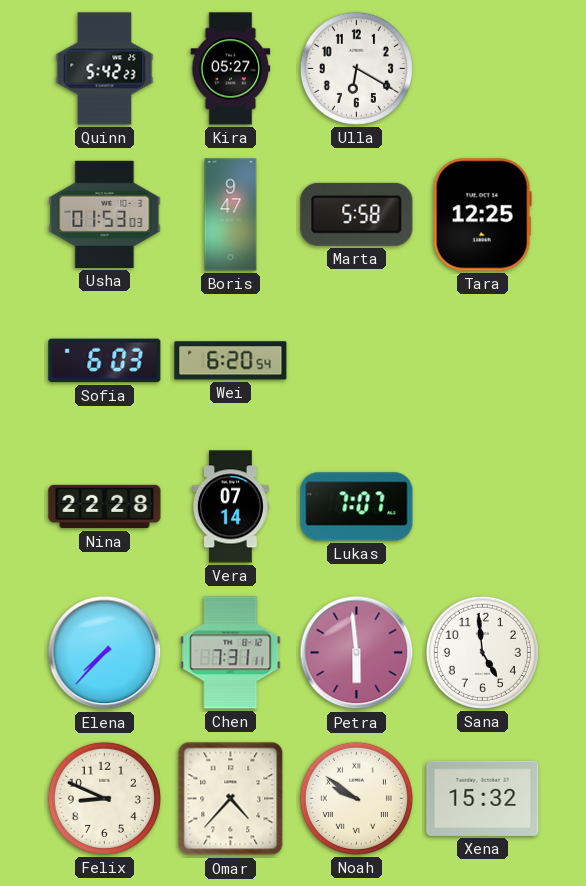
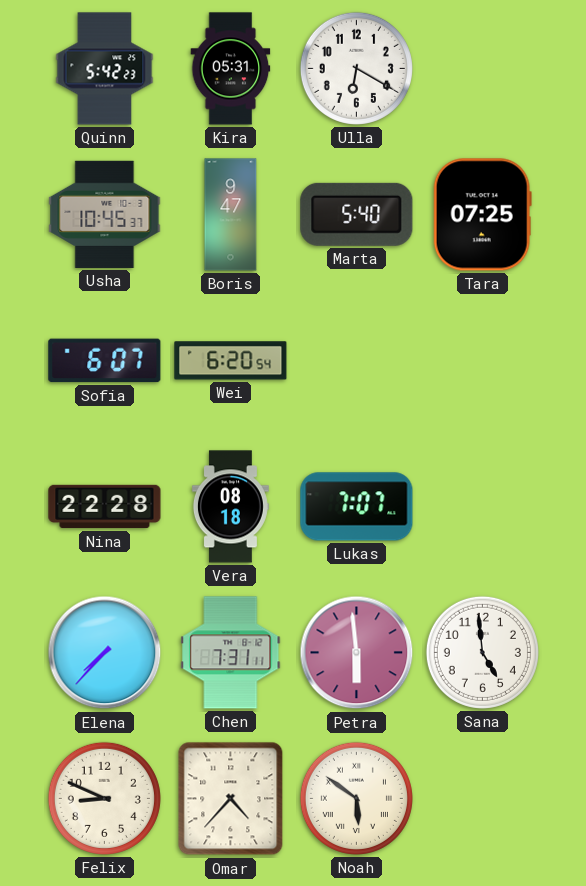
Kira: 05:27 -> 05:31 (231, 69)
Usha: 01:53 -> 10:45 (105, 214)
Marta: 5:58 -> 5:40 (357, 214)
Tara: 12:25 -> 07:25 (482, 215)
Sofia: 6:03 -> 6:07 (105, 361)
Vera: 07:14 -> 08:18 (230, 507)
Noah: 9:51 -> 5:51 (356, 798)
Xena: 15:32 -> none (483, 798)
